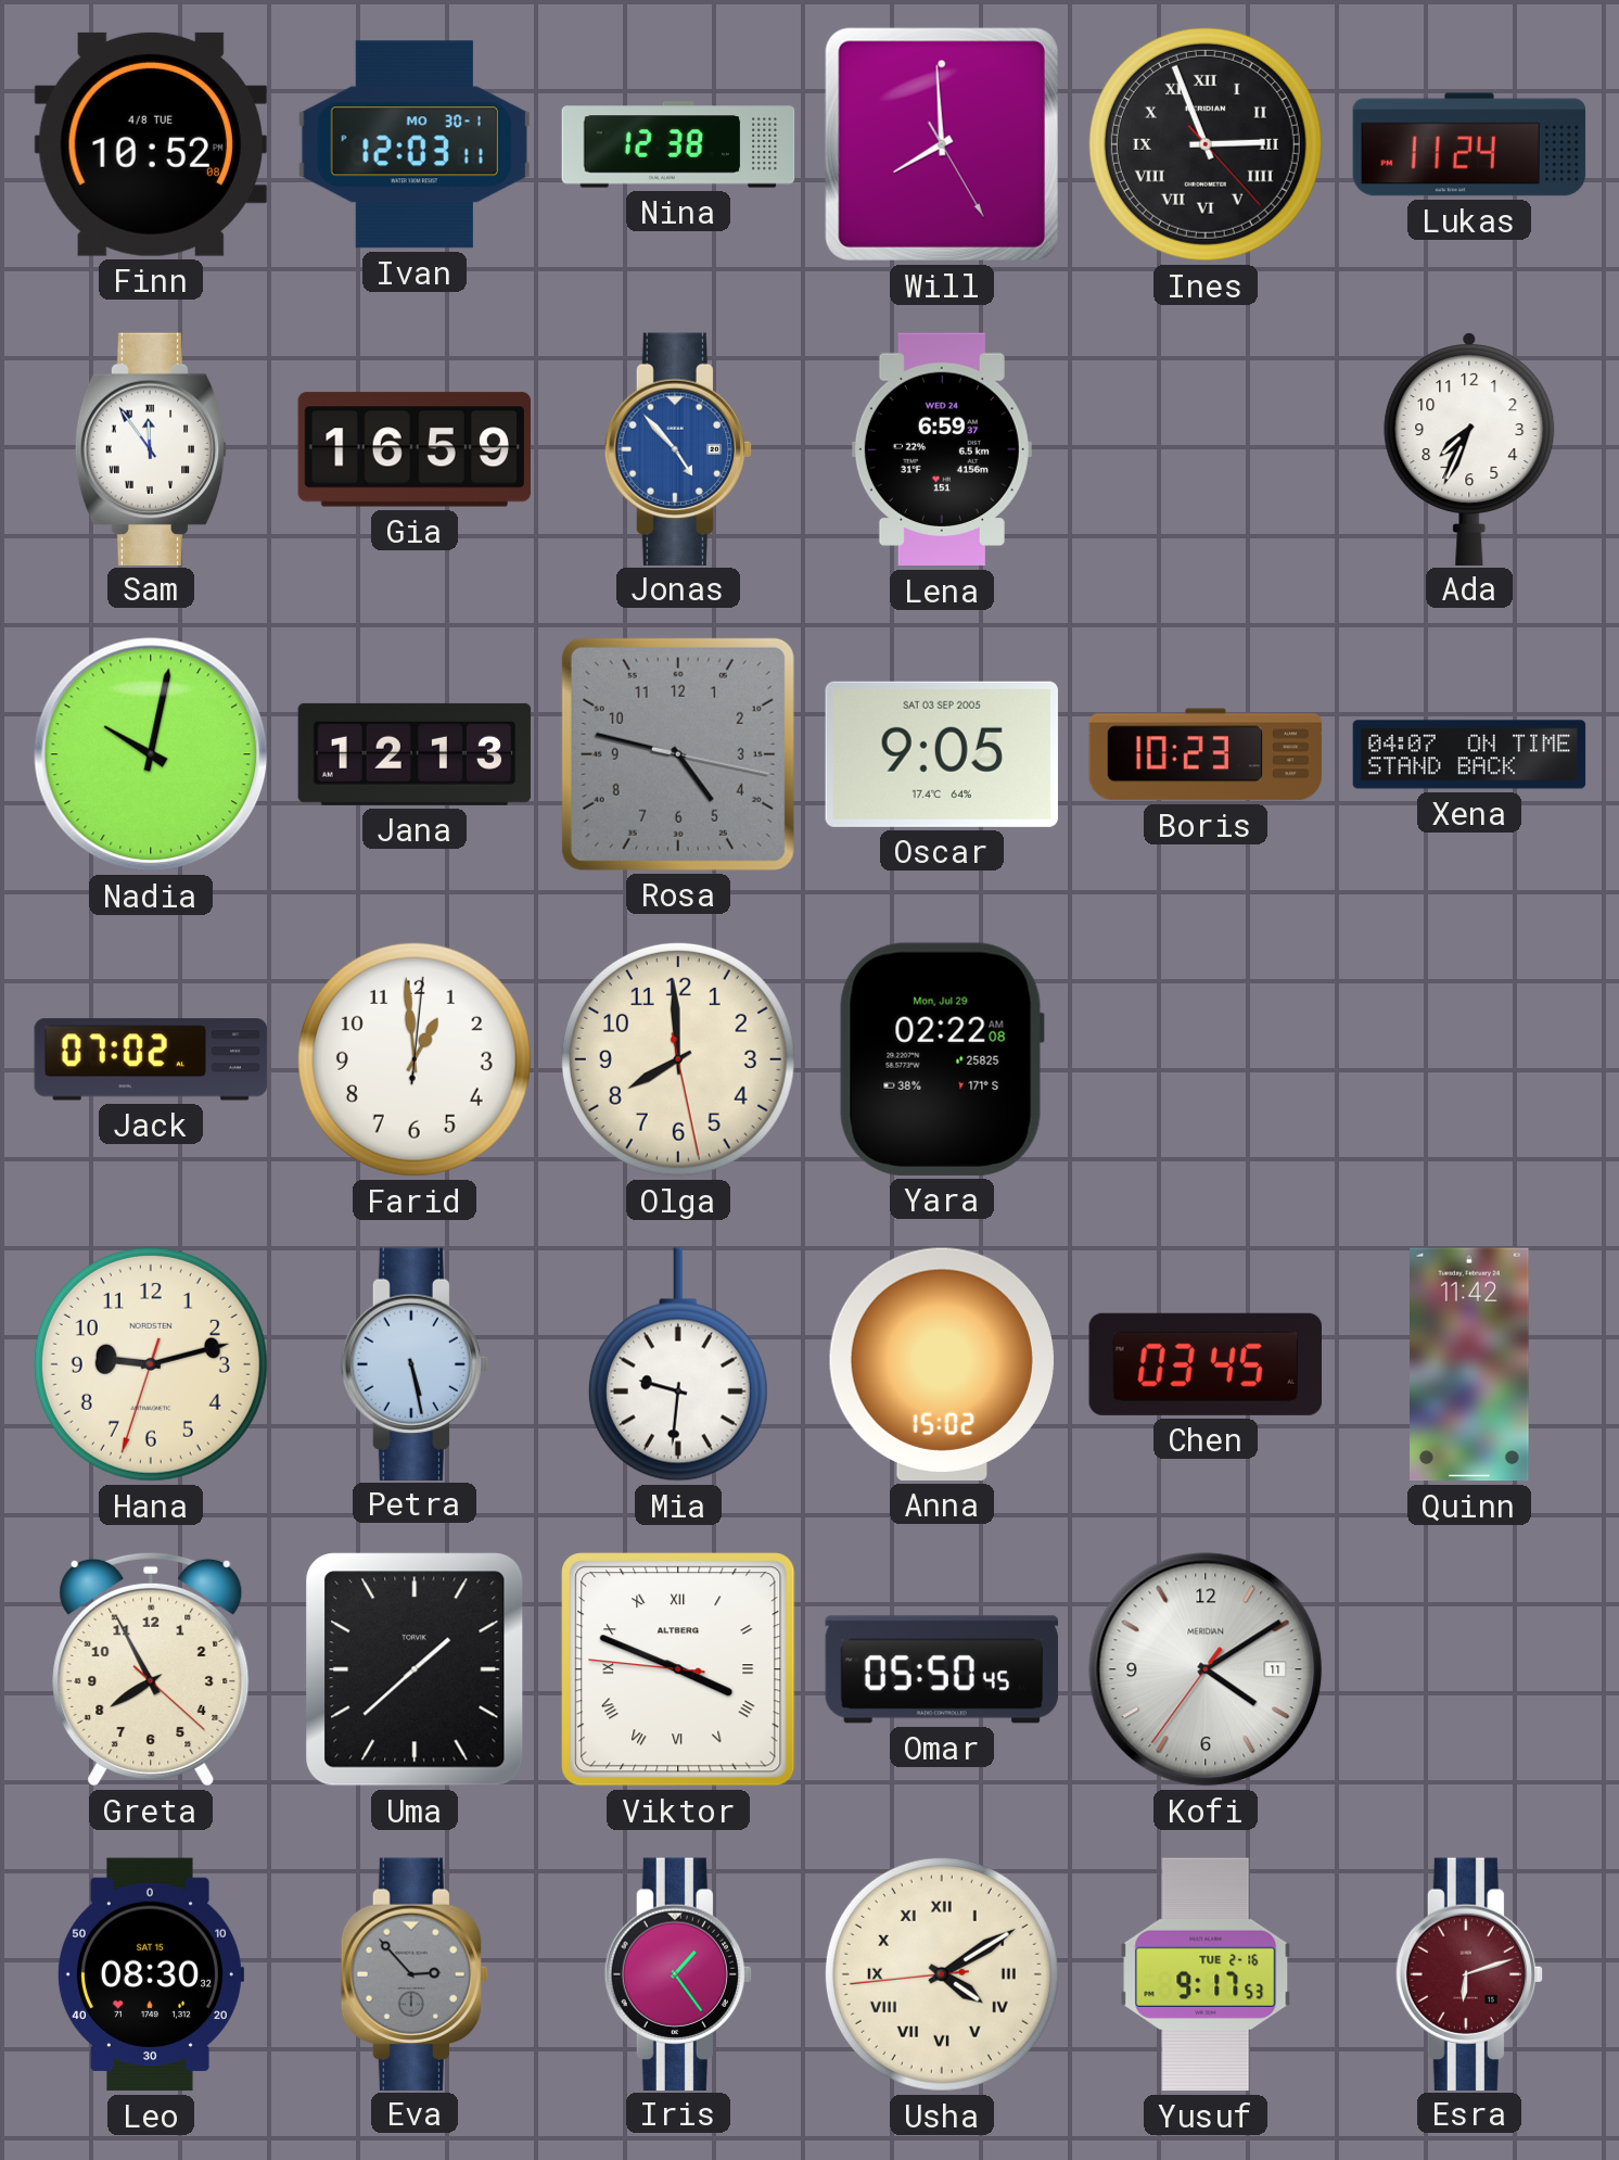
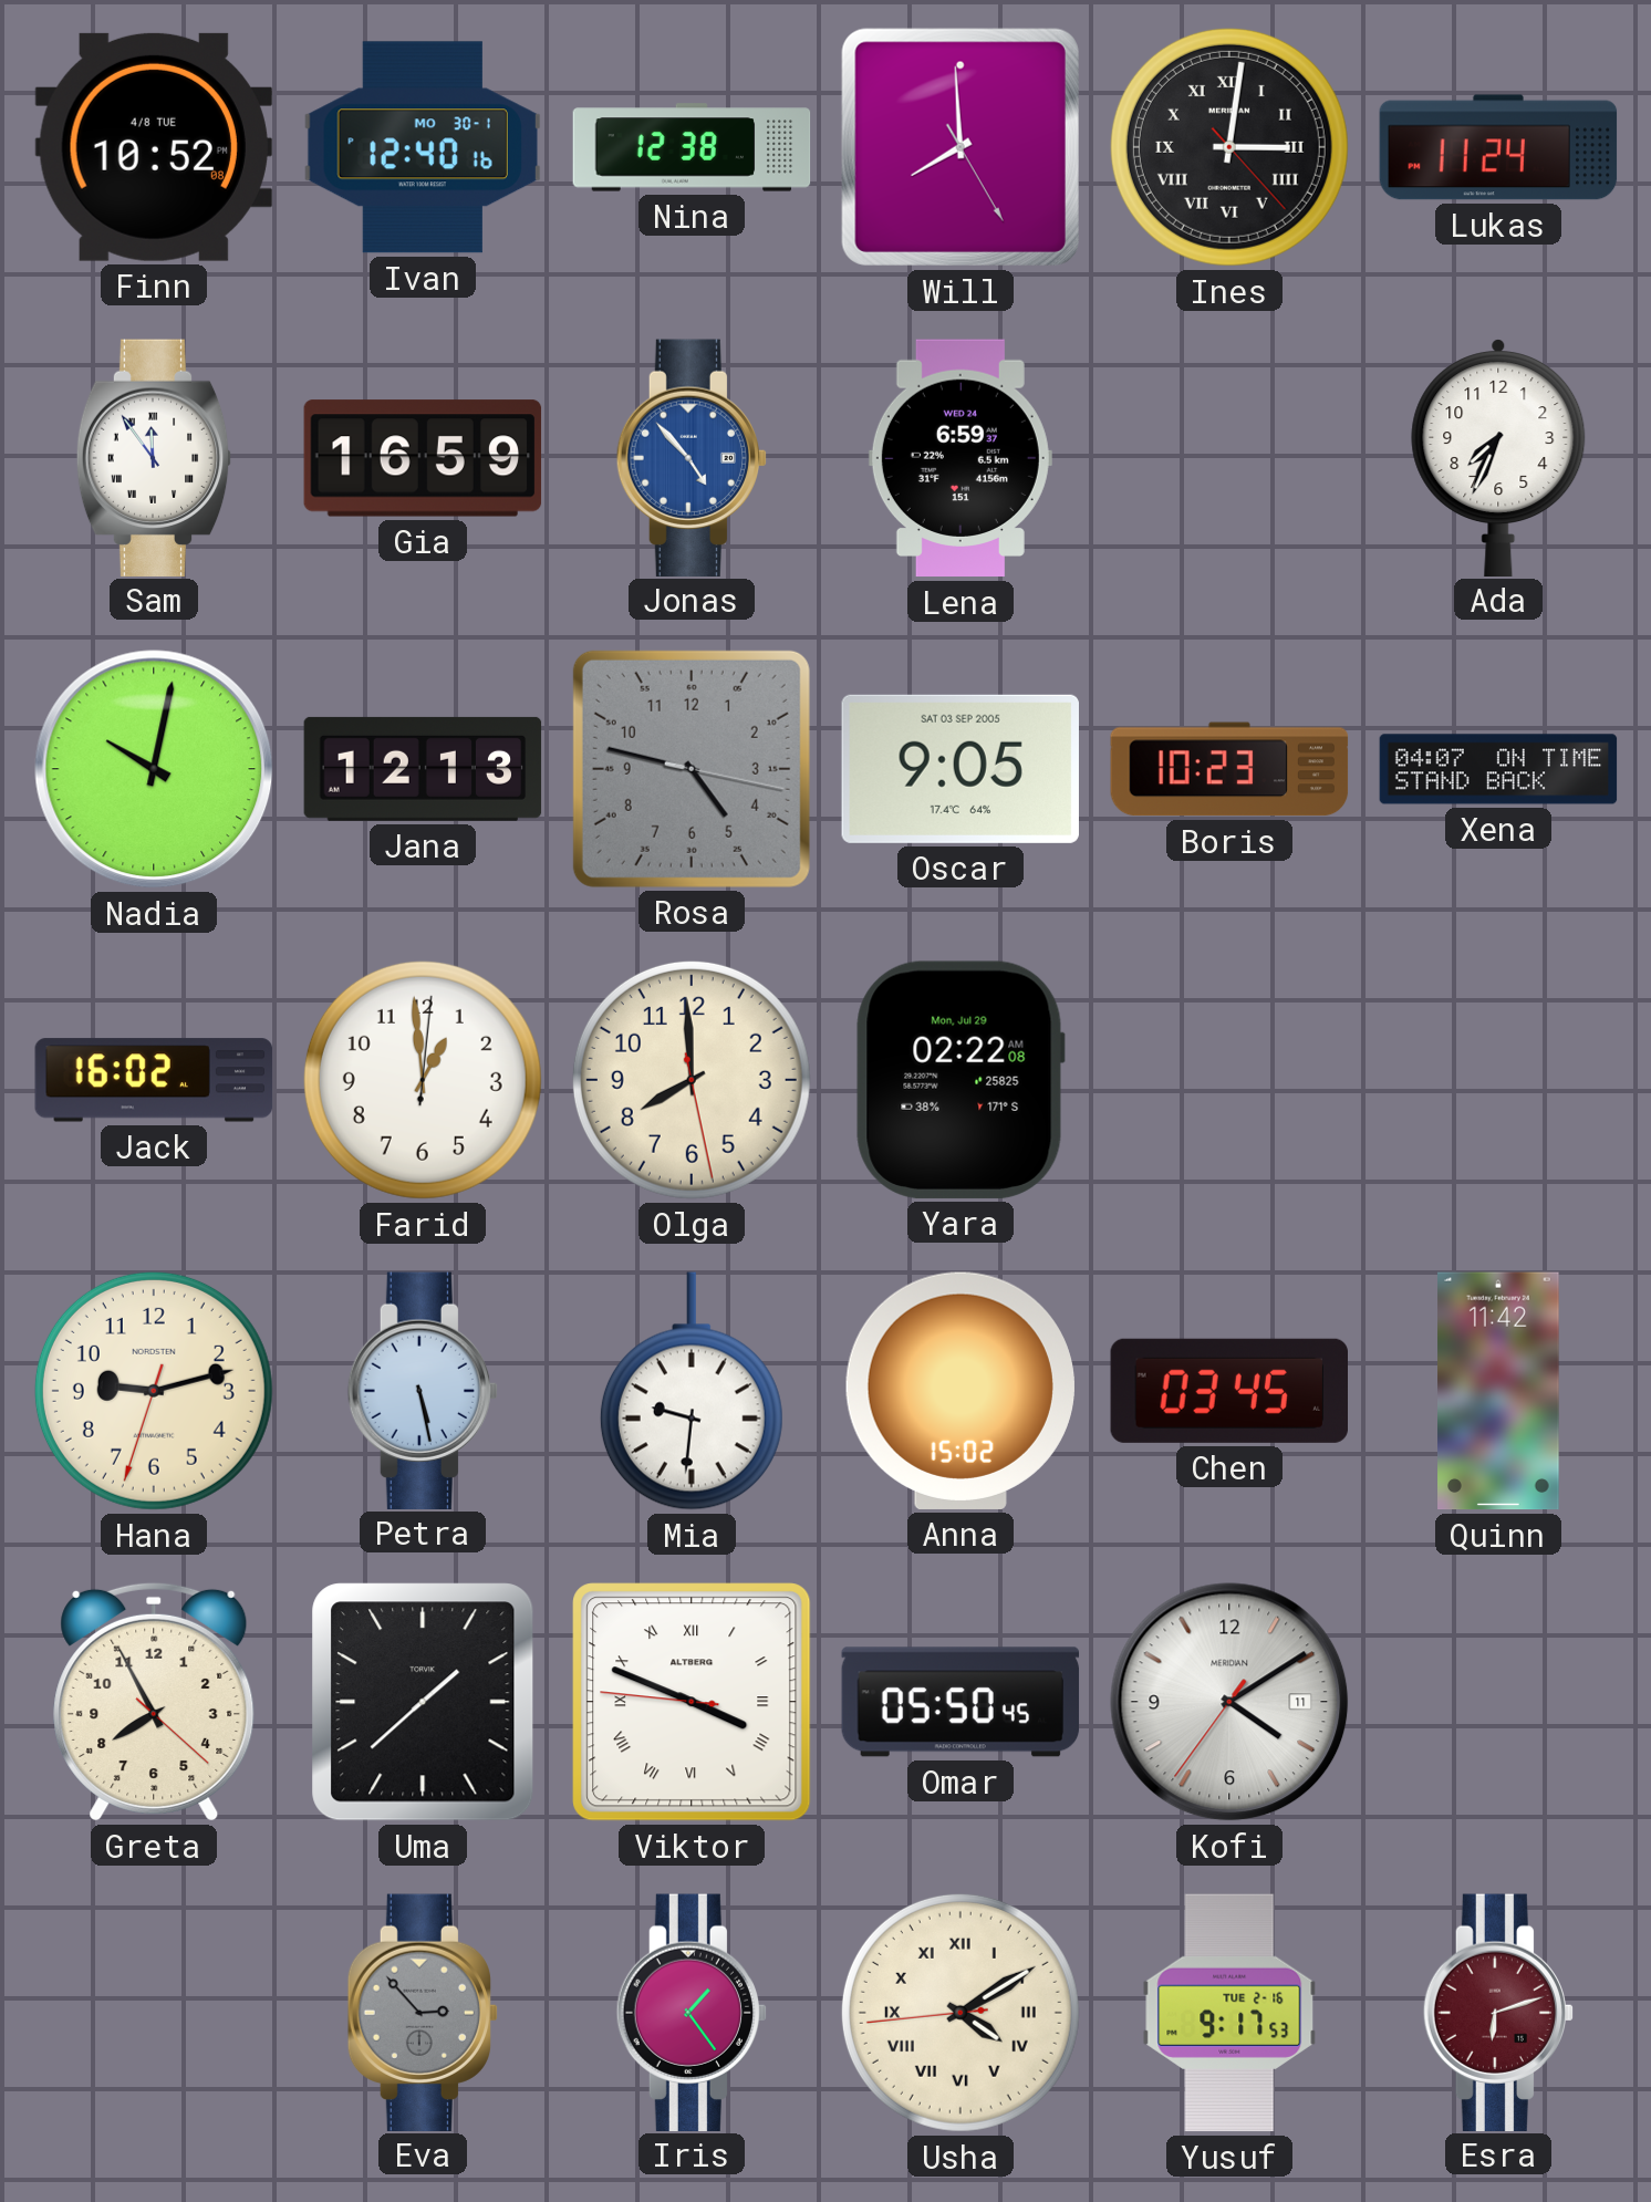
Ivan: 12:03 -> 12:40 (422, 147)
Ines: 2:56 -> 3:01 (1229, 147)
Jack: 07:02 -> 16:02 (154, 1080)
Leo: 08:30 -> none (150, 1974)
